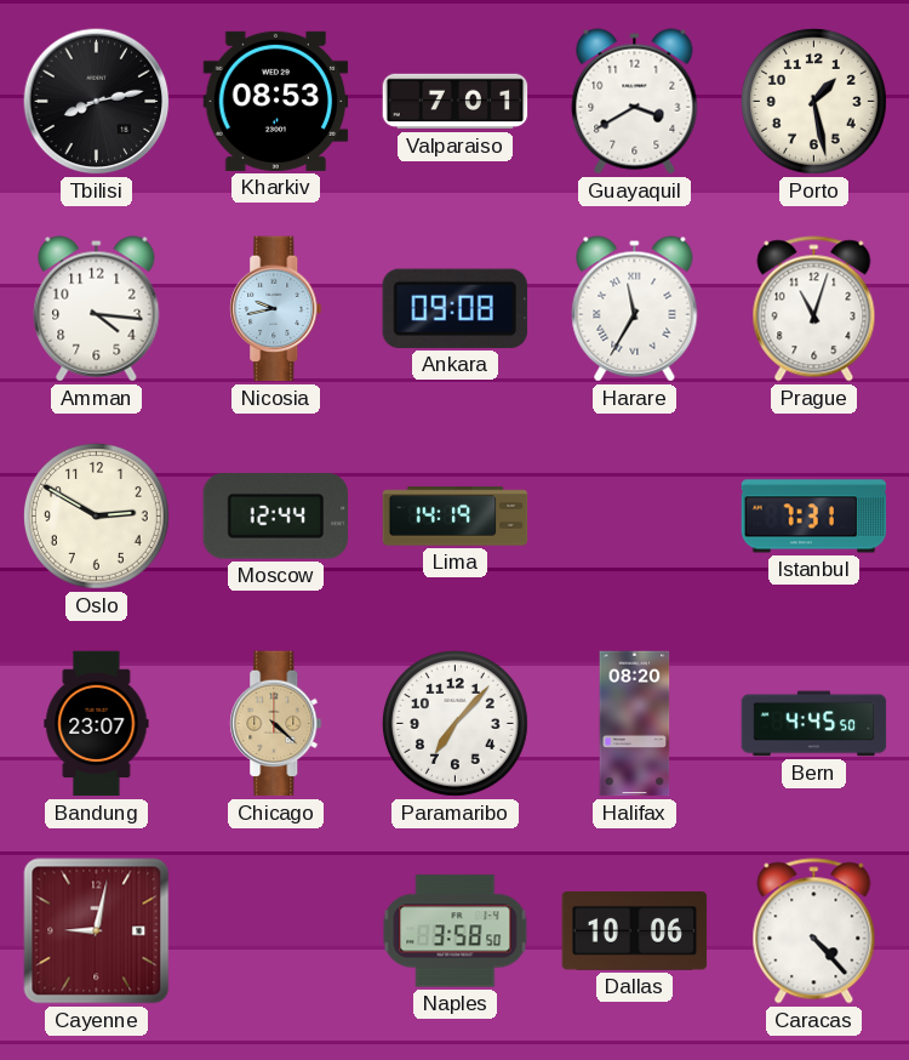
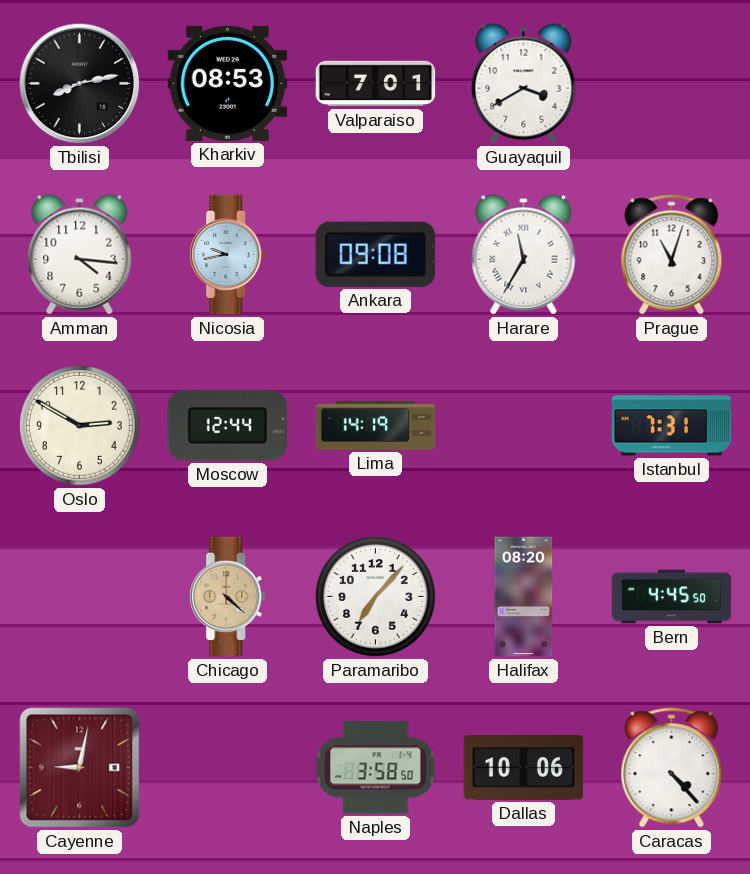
Porto: 1:28 -> none (813, 101)
Bandung: 23:07 -> none (97, 724)
